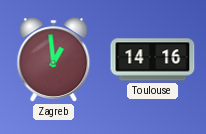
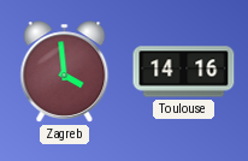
Zagreb: 12:59 -> 3:59 (65, 72)
